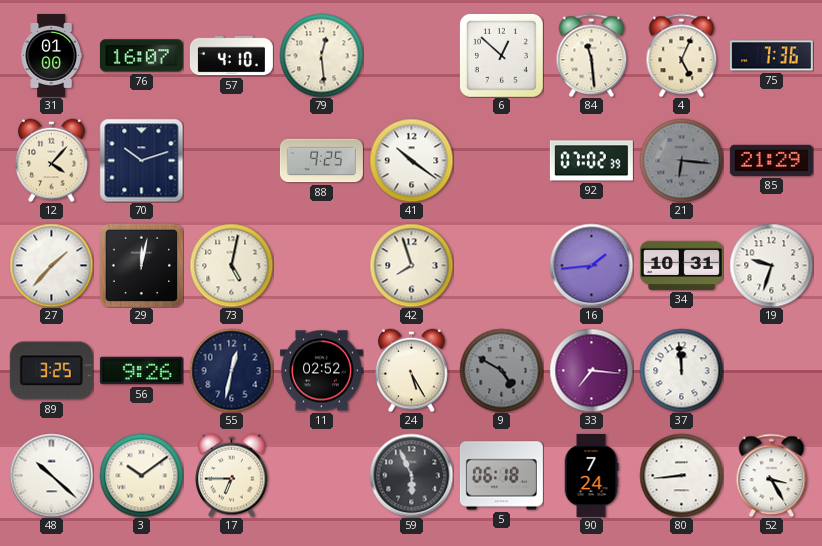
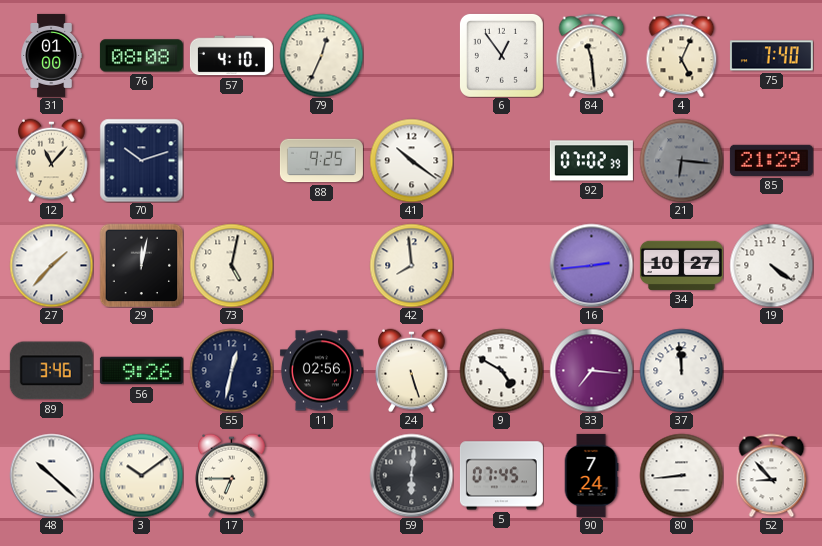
76: 16:07 -> 08:08 (141, 56)
79: 12:29 -> 12:34 (321, 55)
6: 12:52 -> 12:54 (501, 55)
75: 7:36 -> 7:40 (771, 56)
12: 4:07 -> 11:07 (52, 160)
42: 7:57 -> 7:59 (411, 265)
16: 1:44 -> 2:44 (591, 265)
34: 10:31 -> 10:27 (681, 265)
19: 9:33 -> 4:21 (771, 265)
89: 3:25 -> 3:46 (51, 371)
11: 02:52 -> 02:56 (321, 371)
24: 5:25 -> 5:27 (412, 370)
9 dial: grey -> white (501, 370)
59: 5:56 -> 6:01 (411, 475)
5: 06:18 -> 07:45 (501, 476)
52: 3:25 -> 8:53 (772, 475)
